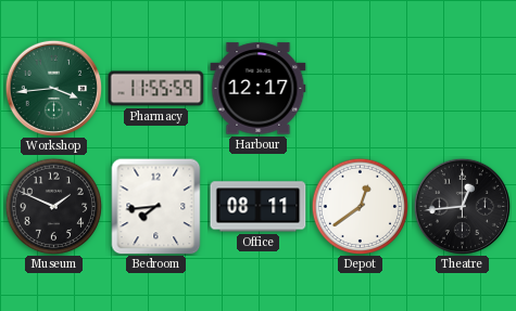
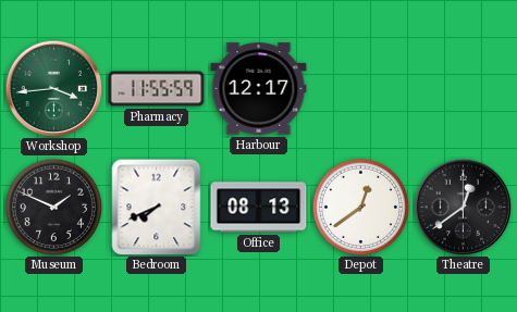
Bedroom: 7:44 -> 7:41 (157, 207)
Office: 08:11 -> 08:13 (259, 208)
Theatre: 12:44 -> 12:39 (463, 207)
